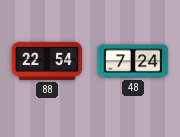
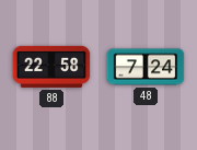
88: 22:54 -> 22:58 (51, 67)
